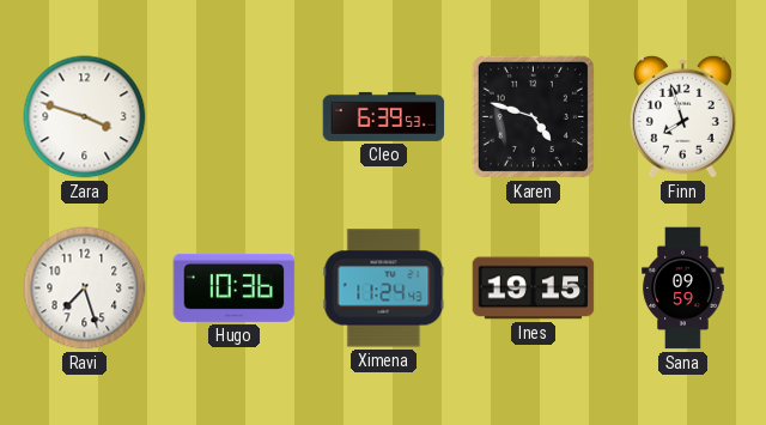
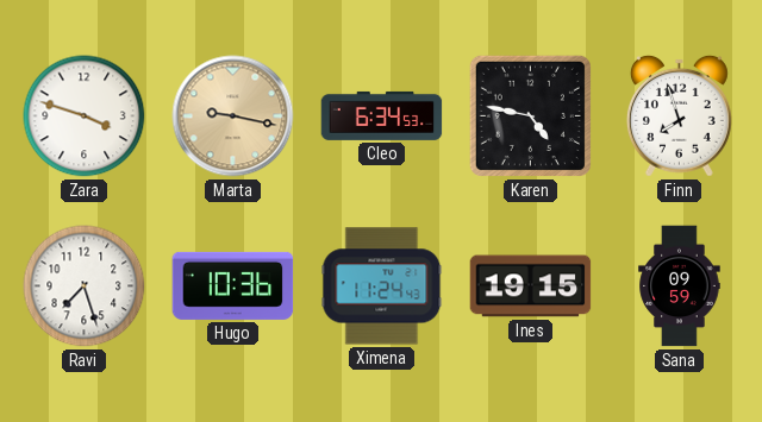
Marta: none -> 9:17 (233, 116)
Cleo: 6:39 -> 6:34 (382, 115)
Karen: 4:48 -> 4:47 (530, 115)
